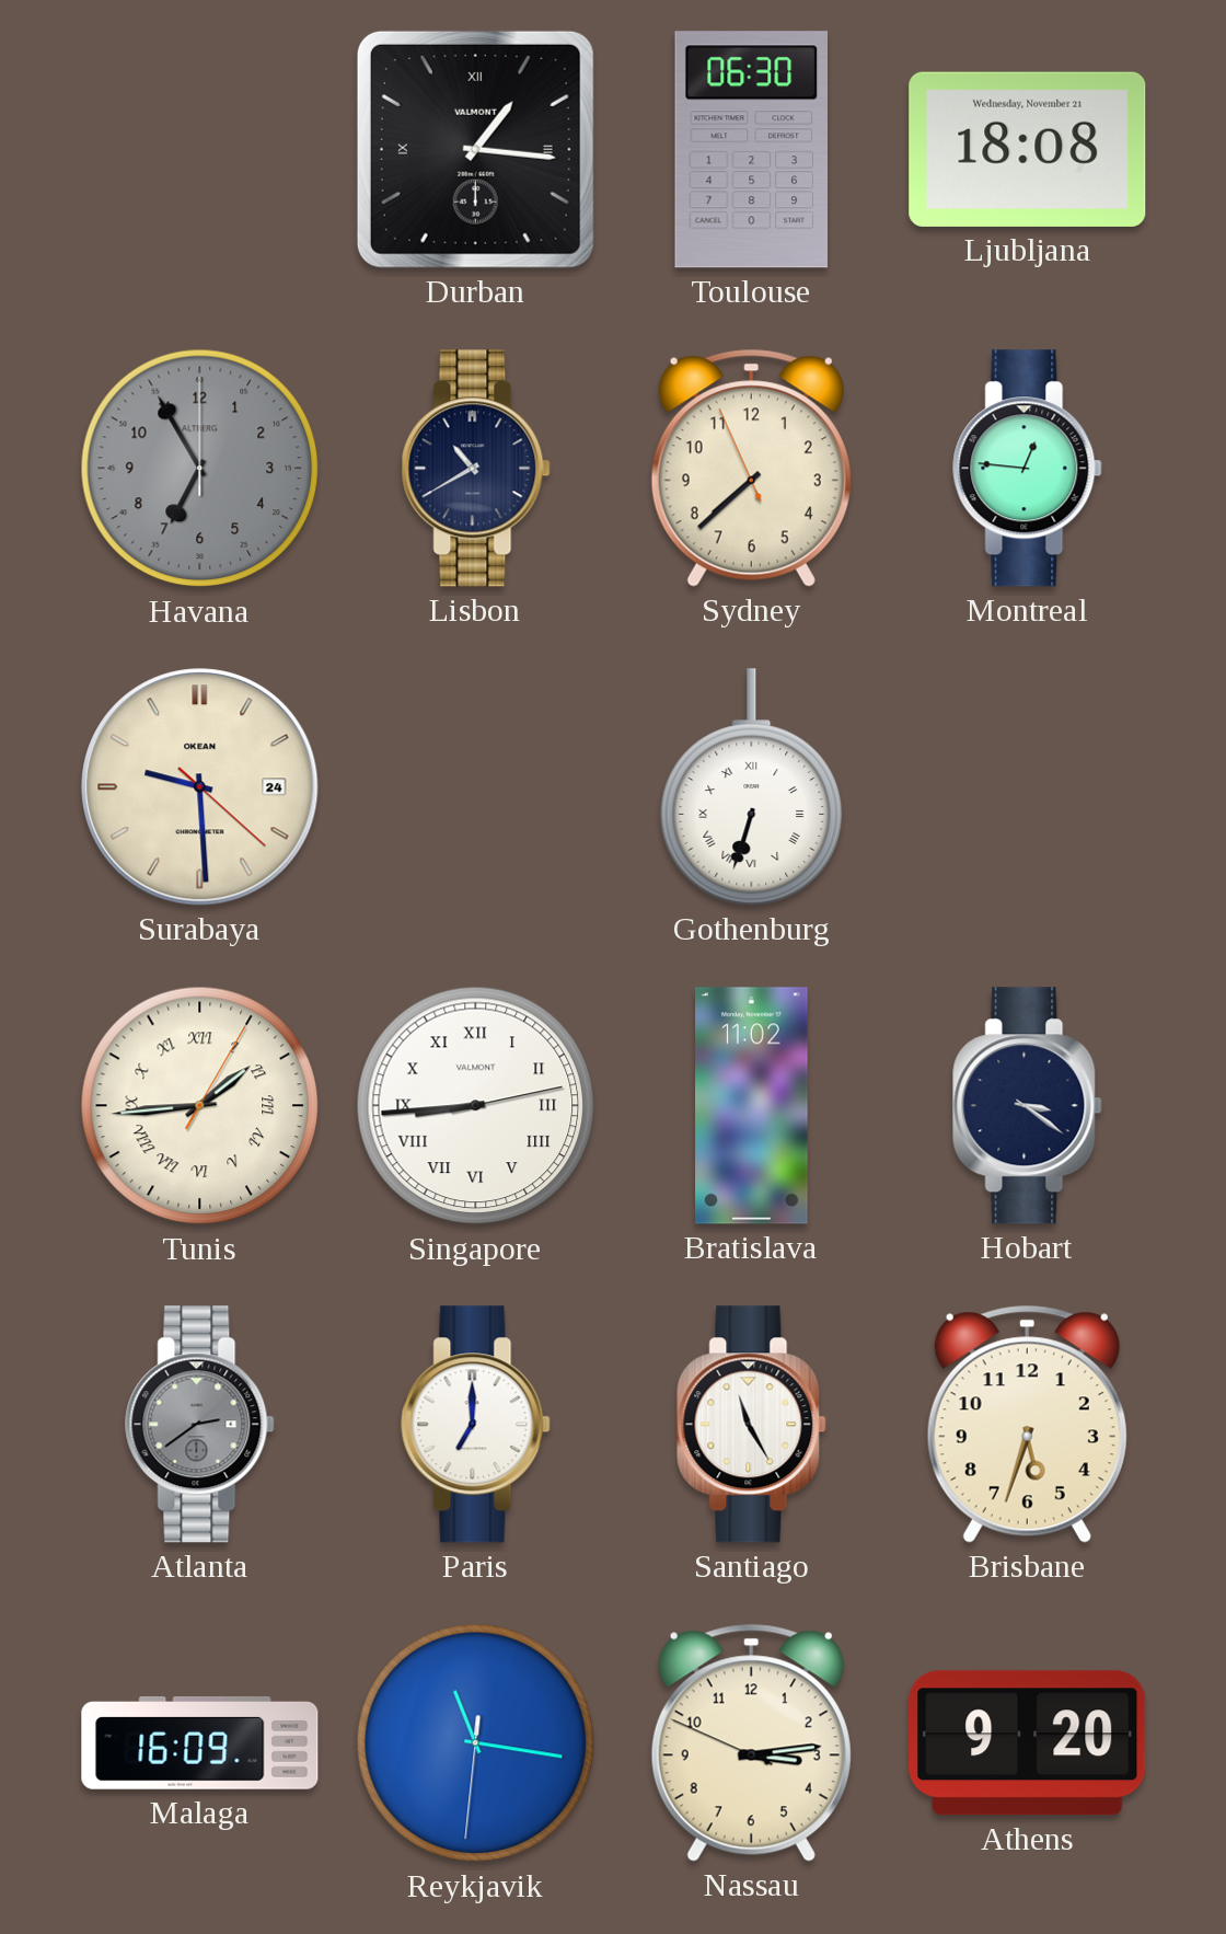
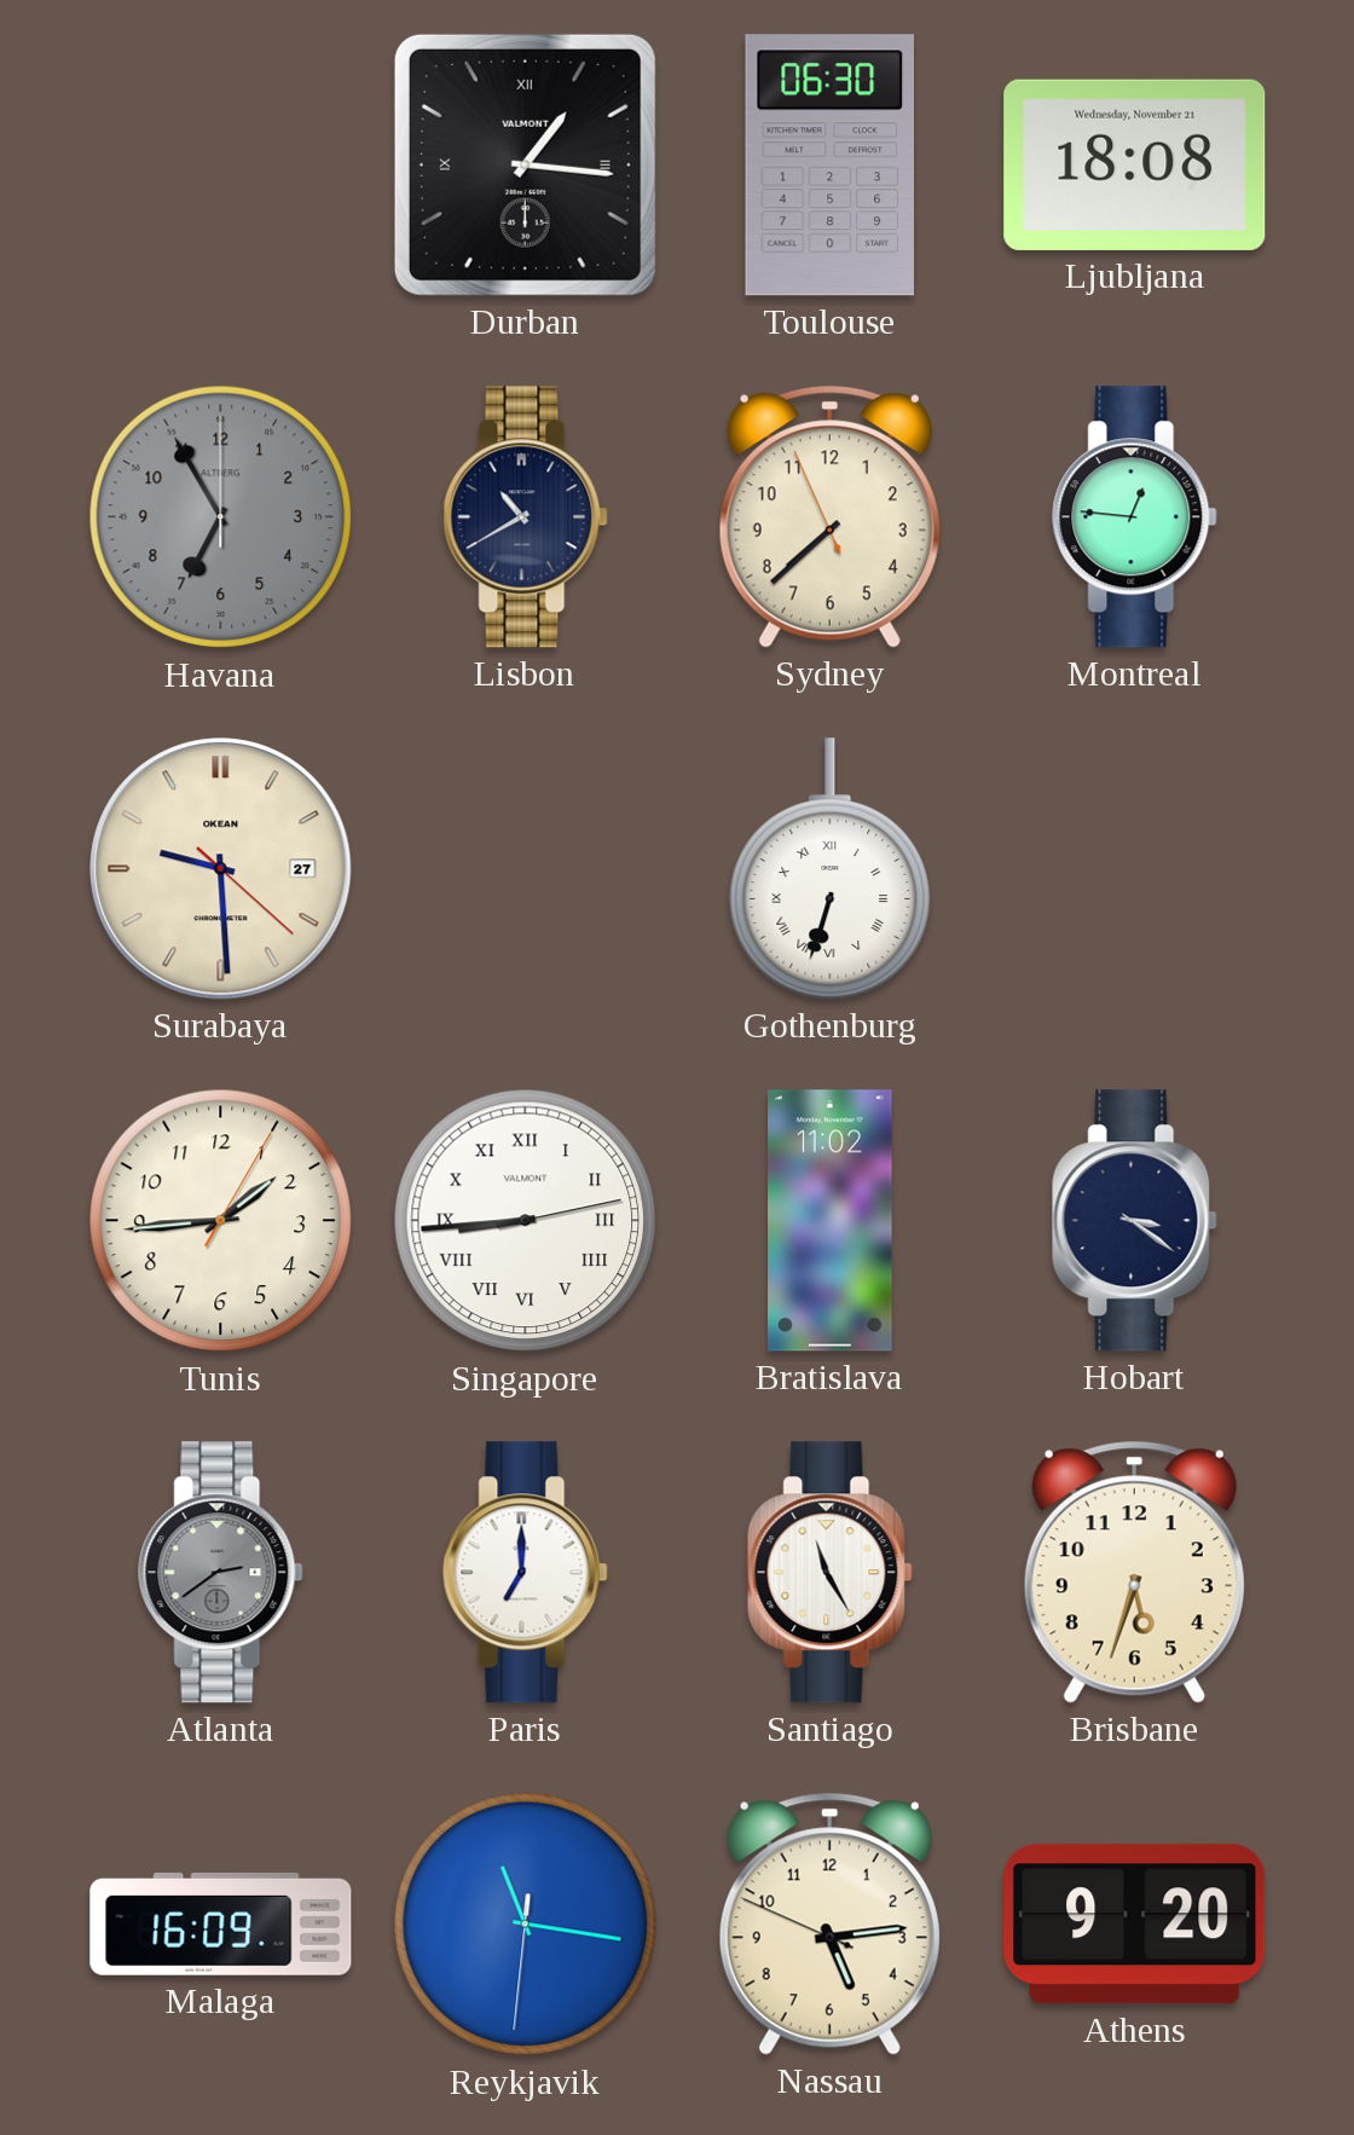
Surabaya date: 24 -> 27 (221, 869)
Tunis numerals: Roman -> Arabic (221, 1221)
Nassau: 3:13 -> 5:13 (829, 1923)
